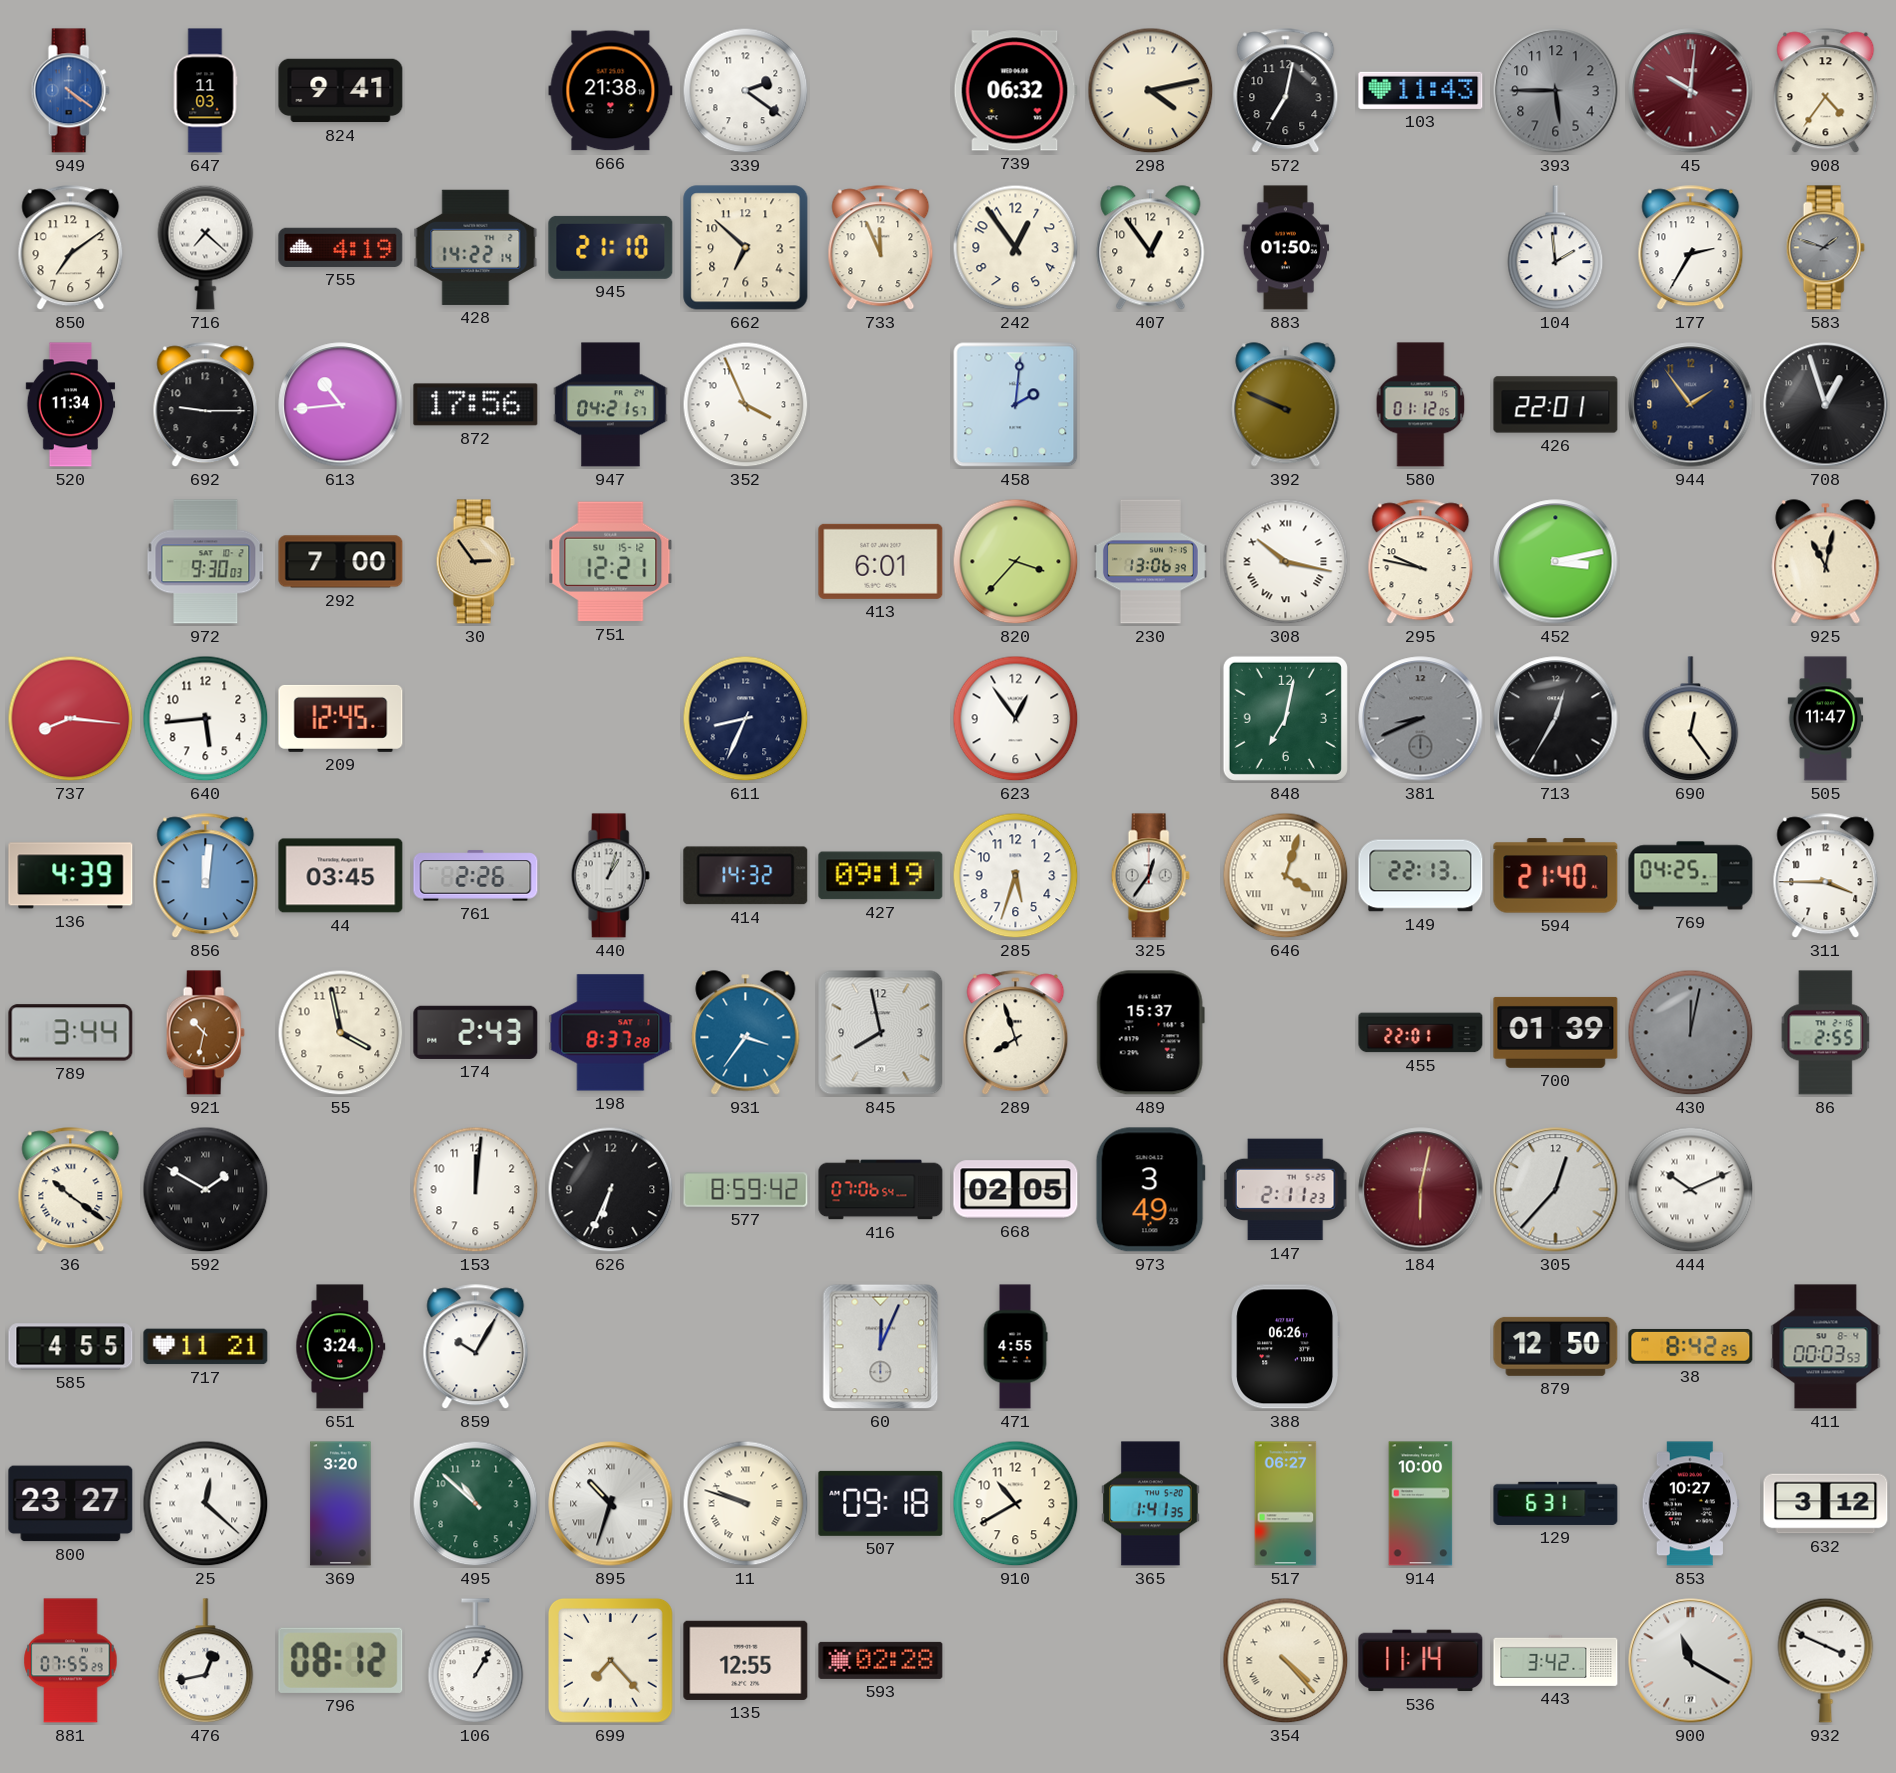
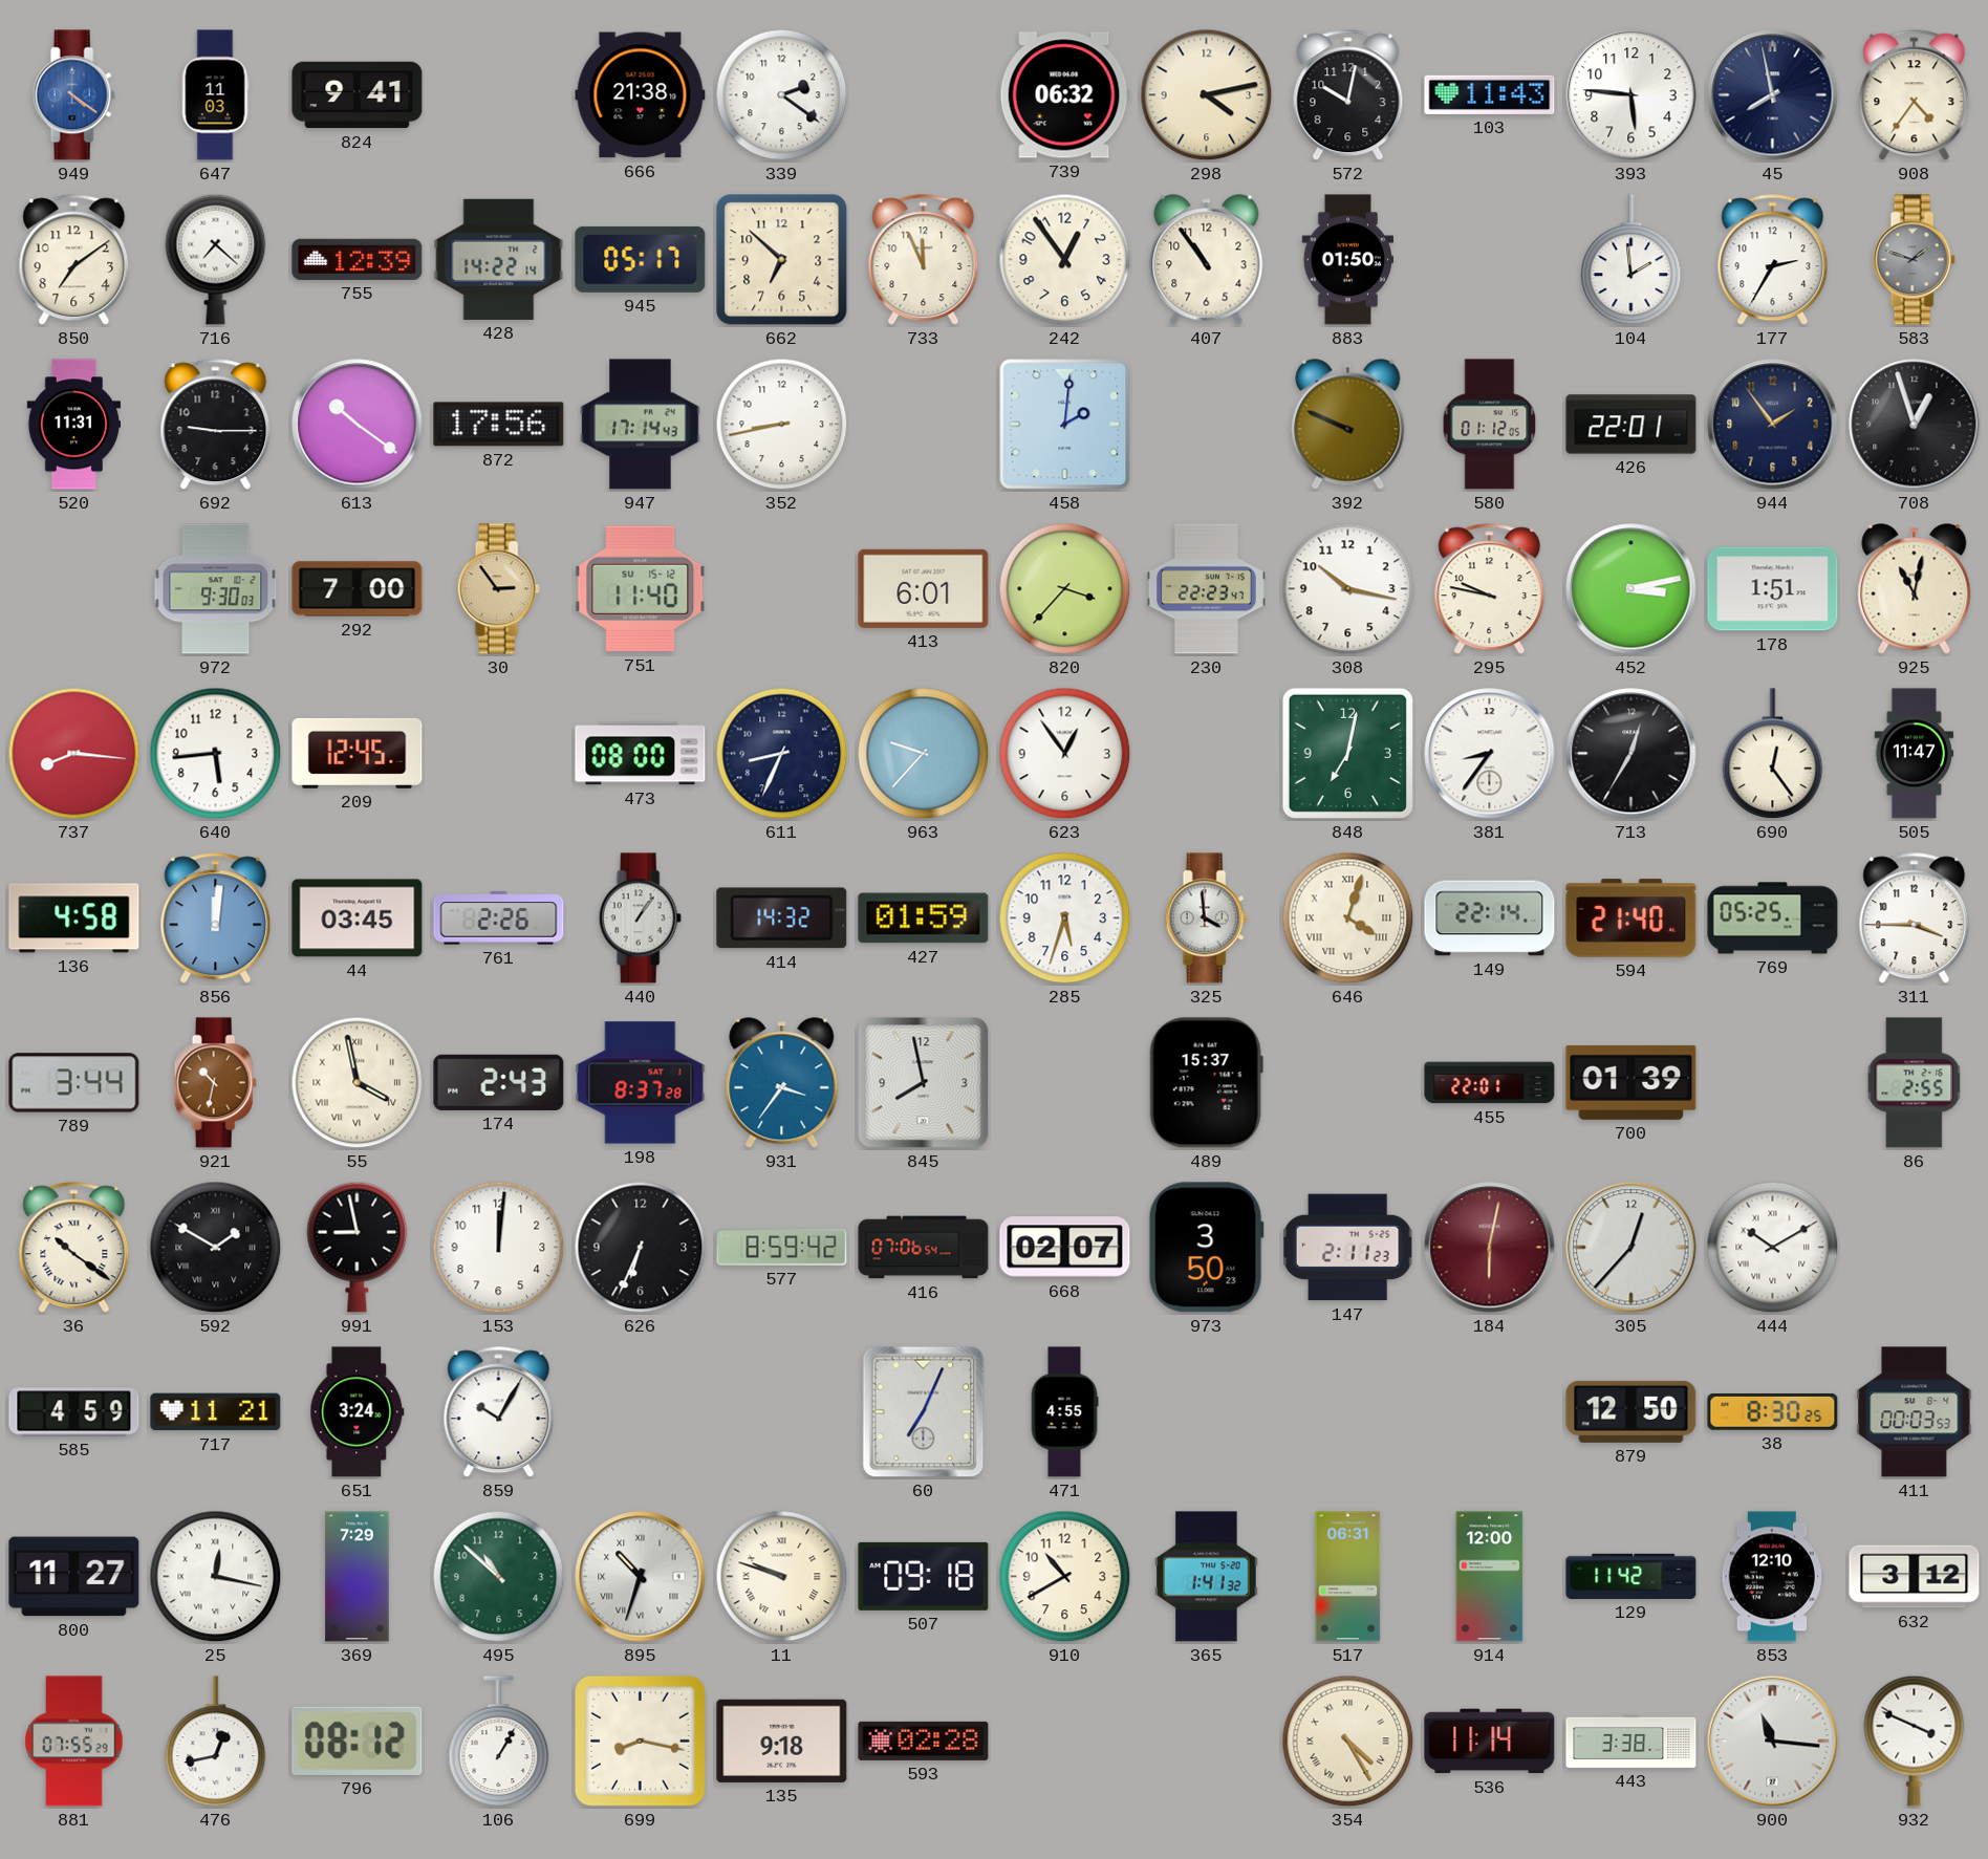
572: 7:02 -> 10:02 (1348, 95)
393: 5:45 -> 5:46 (1632, 95)
393 dial: grey -> white (1632, 95)
45: 10:01 -> 7:58 (1773, 95)
45 dial: burgundy -> navy (1773, 95)
755: 4:19 -> 12:39 (358, 259)
945: 21:10 -> 05:17 (641, 259)
407: 12:54 -> 10:54 (1207, 260)
520: 11:34 -> 11:31 (74, 425)
613: 10:44 -> 10:21 (358, 425)
947: 04:21 -> 17:14 (641, 425)
352: 3:56 -> 8:43 (782, 425)
751: 12:21 -> 11:40 (641, 589)
230: 13:06 -> 22:23 (1206, 589)
308 numerals: Roman -> Arabic (1348, 589)
178: none -> 1:51 (1773, 589)
473: none -> 08:00 (641, 754)
963: none -> 9:37 (924, 754)
381: 8:41 -> 8:36 (1490, 754)
381 dial: grey -> white (1490, 754)
136: 4:39 -> 4:58 (74, 918)
440: 1:03 -> 1:06 (640, 918)
427: 09:19 -> 01:59 (924, 918)
325: 12:36 -> 3:59 (1206, 918)
149: 22:13 -> 22:14 (1490, 918)
769: 04:25 -> 05:25 (1773, 918)
55 numerals: Arabic -> Roman (358, 1083)
289: 7:57 -> none (1016, 1033)
430: 12:02 -> none (1691, 1033)
991: none -> 8:58 (358, 1247)
668: 02:05 -> 02:07 (1065, 1248)
973: 3:49 -> 3:50 (1206, 1248)
444: 10:11 -> 10:10 (1773, 1248)
585: 4:55 -> 4:59 (74, 1412)
60: 12:04 -> 7:04 (924, 1412)
388: 06:26 -> none (1285, 1347)
38: 8:42 -> 8:30 (1773, 1411)
800: 23:27 -> 11:27 (74, 1577)
25: 12:22 -> 12:17 (216, 1577)
369: 3:20 -> 7:29 (358, 1577)
365: 1:41:35 -> 1:41:32 (1207, 1577)
517: 06:27 -> 06:31 (1348, 1577)
914: 10:00 -> 12:00 (1490, 1577)
129: 6:31 -> 11:42 (1632, 1576)
853: 10:27 -> 12:10 (1772, 1577)
699: 7:23 -> 8:17 (640, 1741)
135: 12:55 -> 9:18 (782, 1741)
354: 4:23 -> 4:25 (1348, 1742)
443: 3:42 -> 3:38 (1632, 1741)
900: 11:20 -> 11:16 (1773, 1742)
